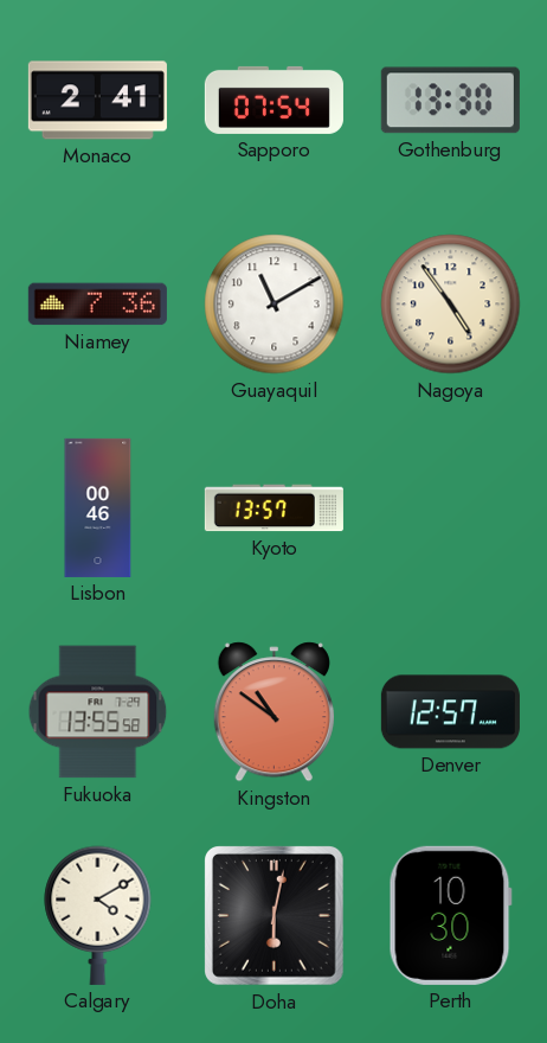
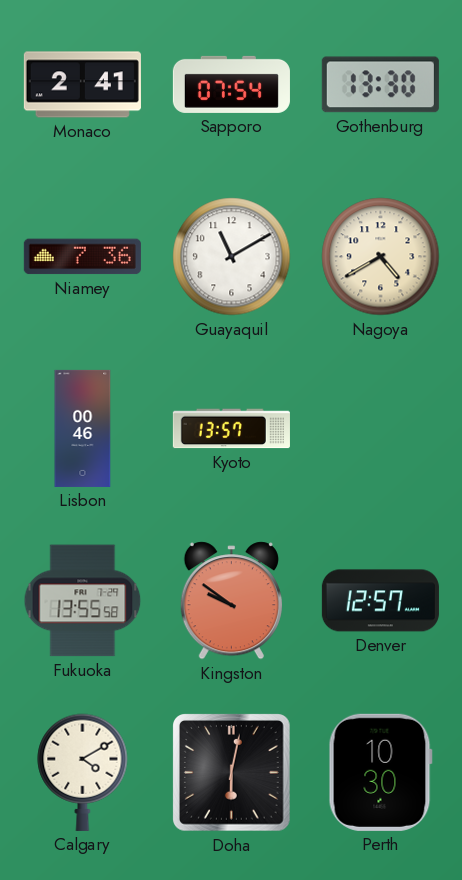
Nagoya: 4:54 -> 4:40 (381, 257)
Kingston: 10:51 -> 9:51 (231, 601)
